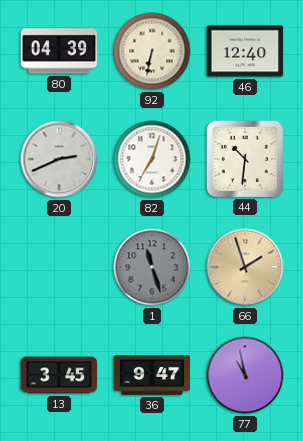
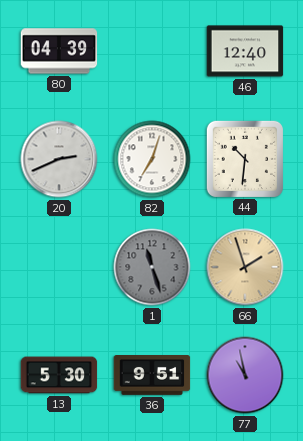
92: 6:32 -> none (152, 51)
13: 3:45 -> 5:30 (59, 375)
36: 9:47 -> 9:51 (152, 376)
